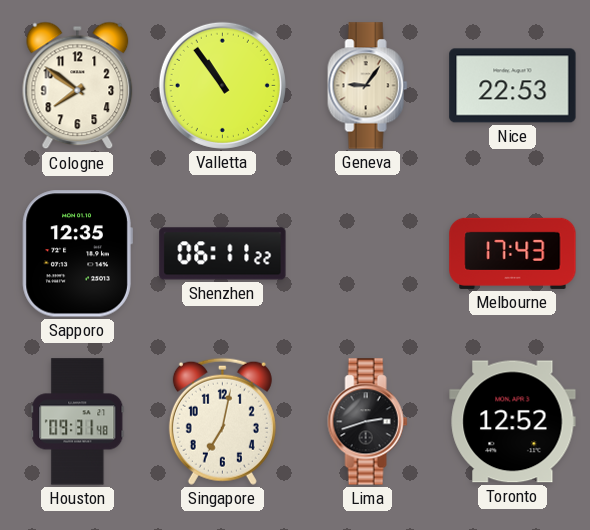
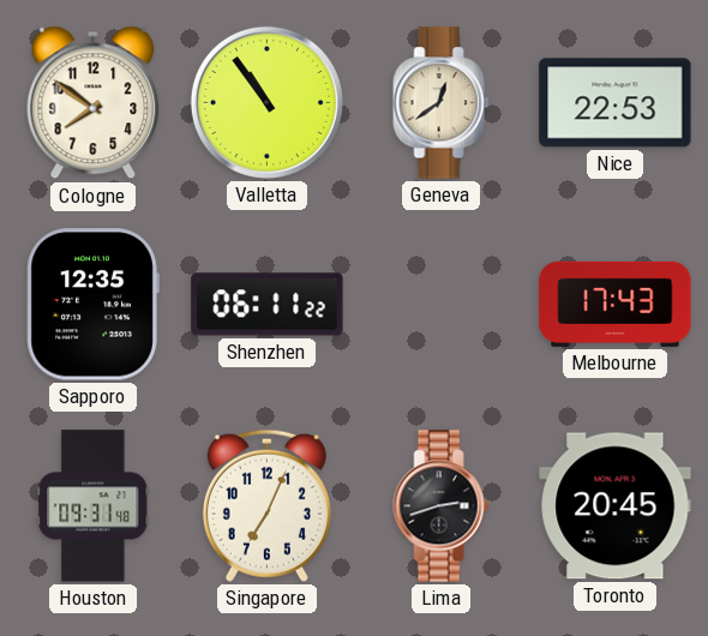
Geneva: 9:06 -> 12:39 (442, 103)
Singapore: 7:02 -> 7:04 (266, 505)
Toronto: 12:52 -> 20:45 (616, 506)
